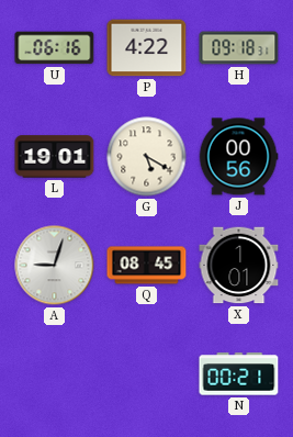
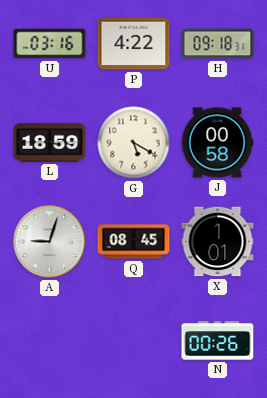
U: 06:16 -> 03:16 (50, 44)
L: 19:01 -> 18:59 (50, 143)
J: 00:56 -> 00:58 (217, 143)
N: 00:21 -> 00:26 (218, 341)
